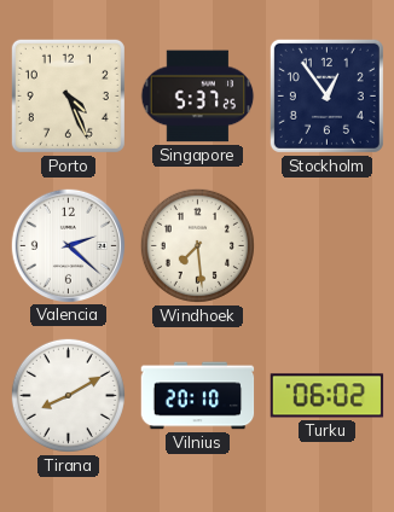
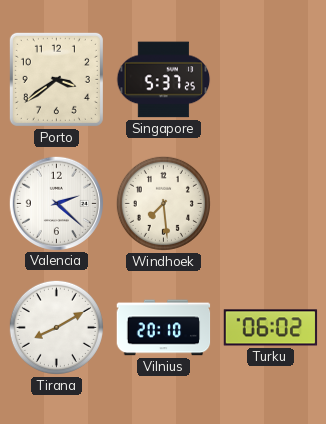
Porto: 4:26 -> 3:39 (56, 79)
Stockholm: 12:54 -> none (326, 95)
